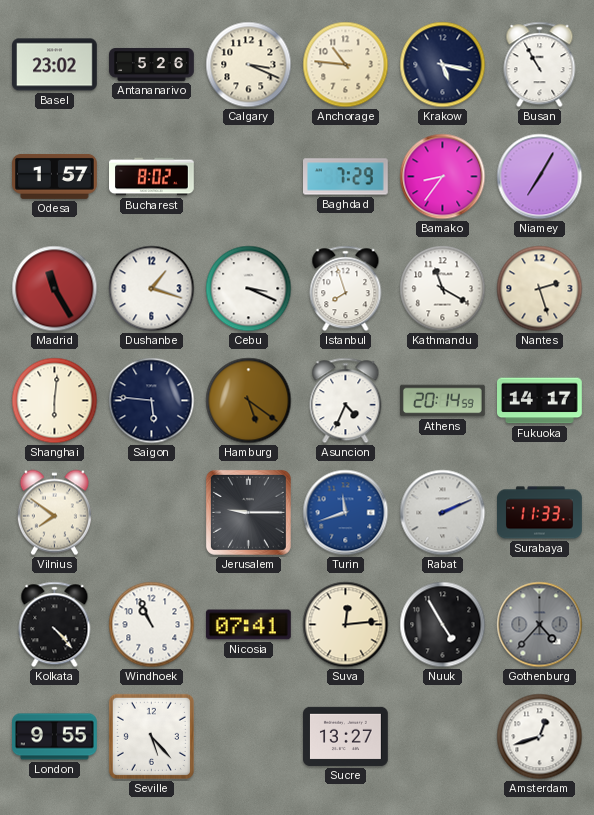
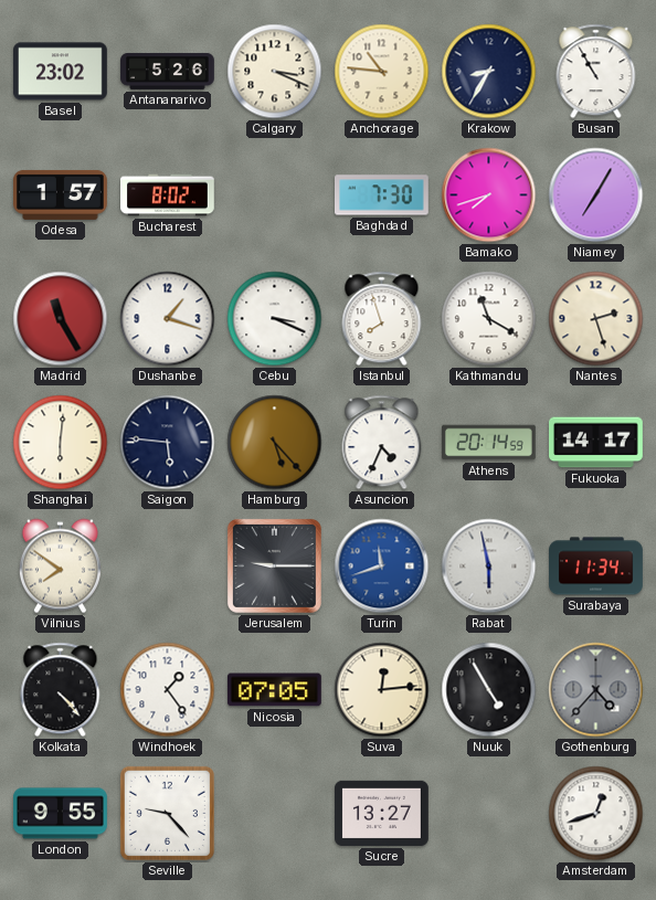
Krakow: 5:17 -> 8:35 (489, 72)
Baghdad: 7:29 -> 7:30 (382, 195)
Bamako: 8:36 -> 7:42 (489, 195)
Hamburg: 5:21 -> 5:23 (275, 443)
Rabat: 2:11 -> 5:58 (489, 567)
Surabaya: 11:33 -> 11:34 (596, 567)
Windhoek: 10:56 -> 1:24 (168, 690)
Nicosia: 07:41 -> 07:05 (274, 690)
Seville: 5:23 -> 9:23 (167, 813)
